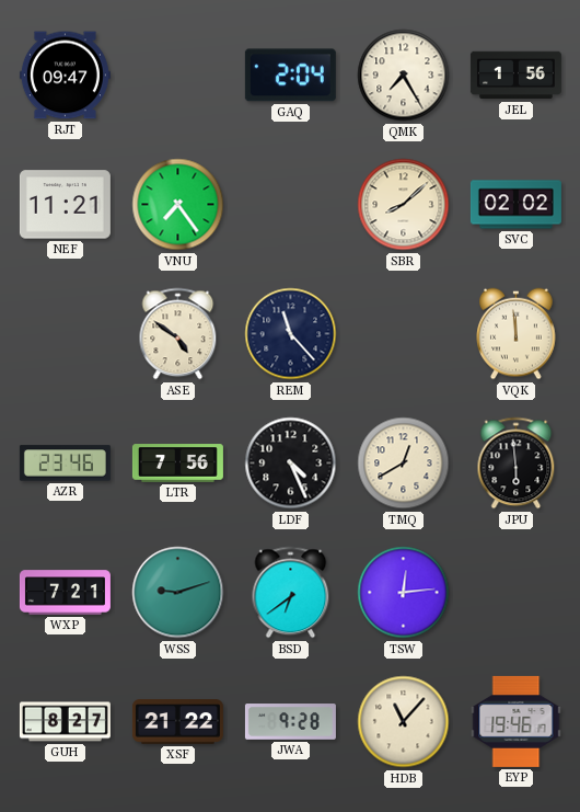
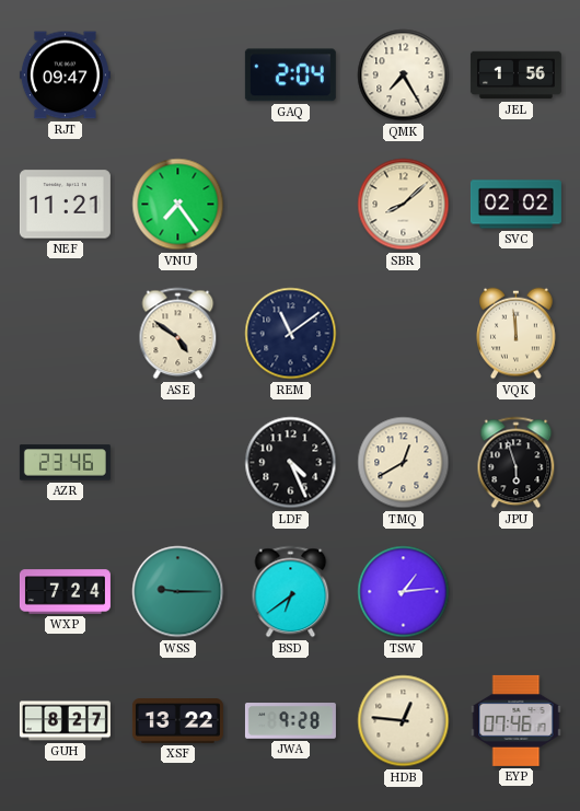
REM: 11:23 -> 11:09 (291, 334)
LTR: 7:56 -> none (177, 464)
JPU: 5:59 -> 5:57 (517, 463)
WXP: 7:21 -> 7:24 (65, 592)
WSS: 9:12 -> 9:15 (178, 592)
TSW: 12:14 -> 1:14 (404, 592)
XSF: 21:22 -> 13:22 (177, 721)
HDB: 11:07 -> 12:46 (404, 721)
EYP: 19:46 -> 07:46 (517, 720)
